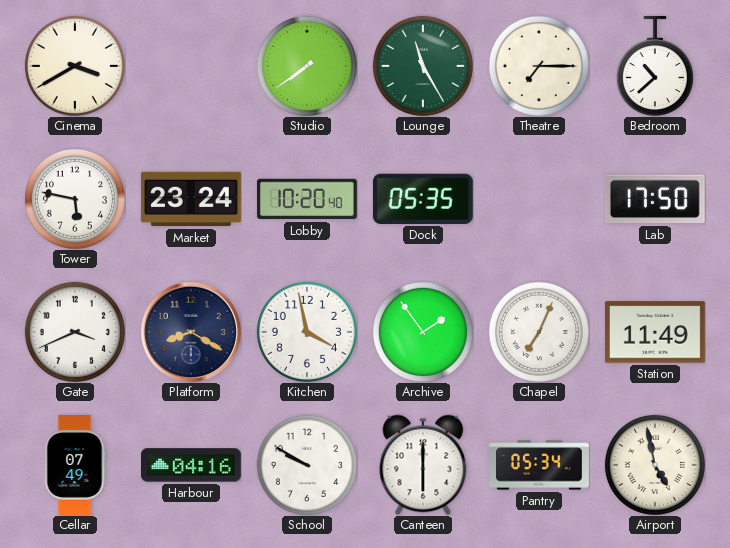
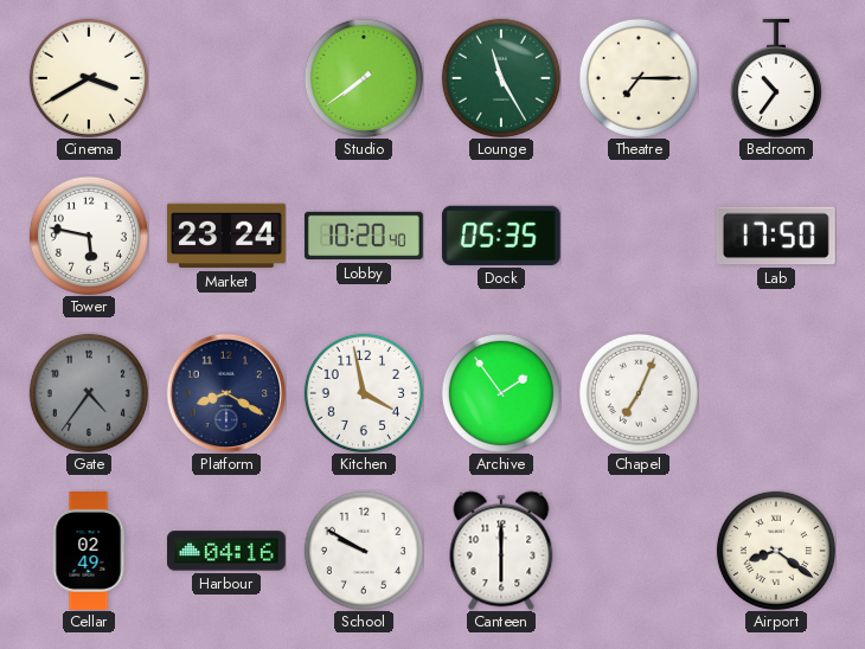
Bedroom: 10:38 -> 10:36 (776, 78)
Gate: 3:41 -> 4:36 (89, 393)
Gate dial: white -> grey (89, 393)
Station: 11:49 -> none (655, 332)
Cellar: 07:49 -> 02:49 (89, 552)
Pantry: 05:34 -> none (540, 465)
Airport: 4:58 -> 8:21 (776, 551)
